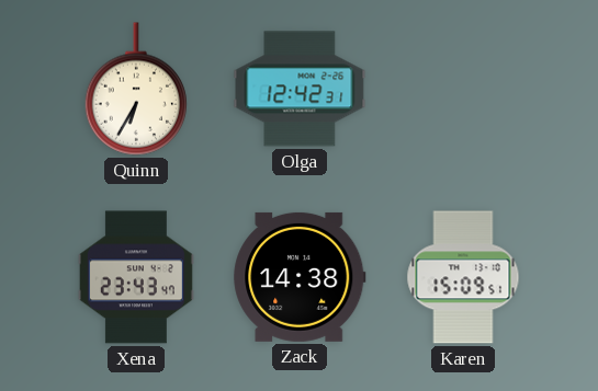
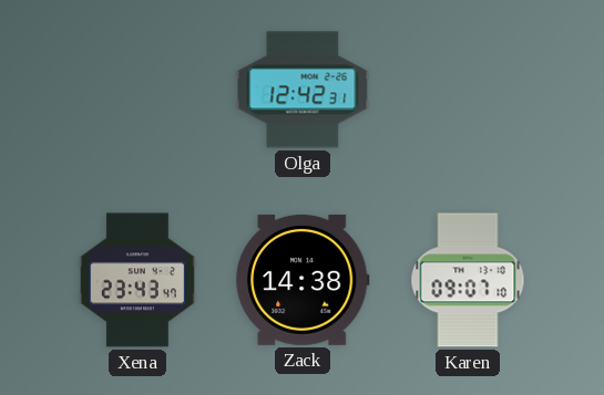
Quinn: 6:35 -> none (135, 89)
Karen: 15:09 -> 09:07 (468, 280)
